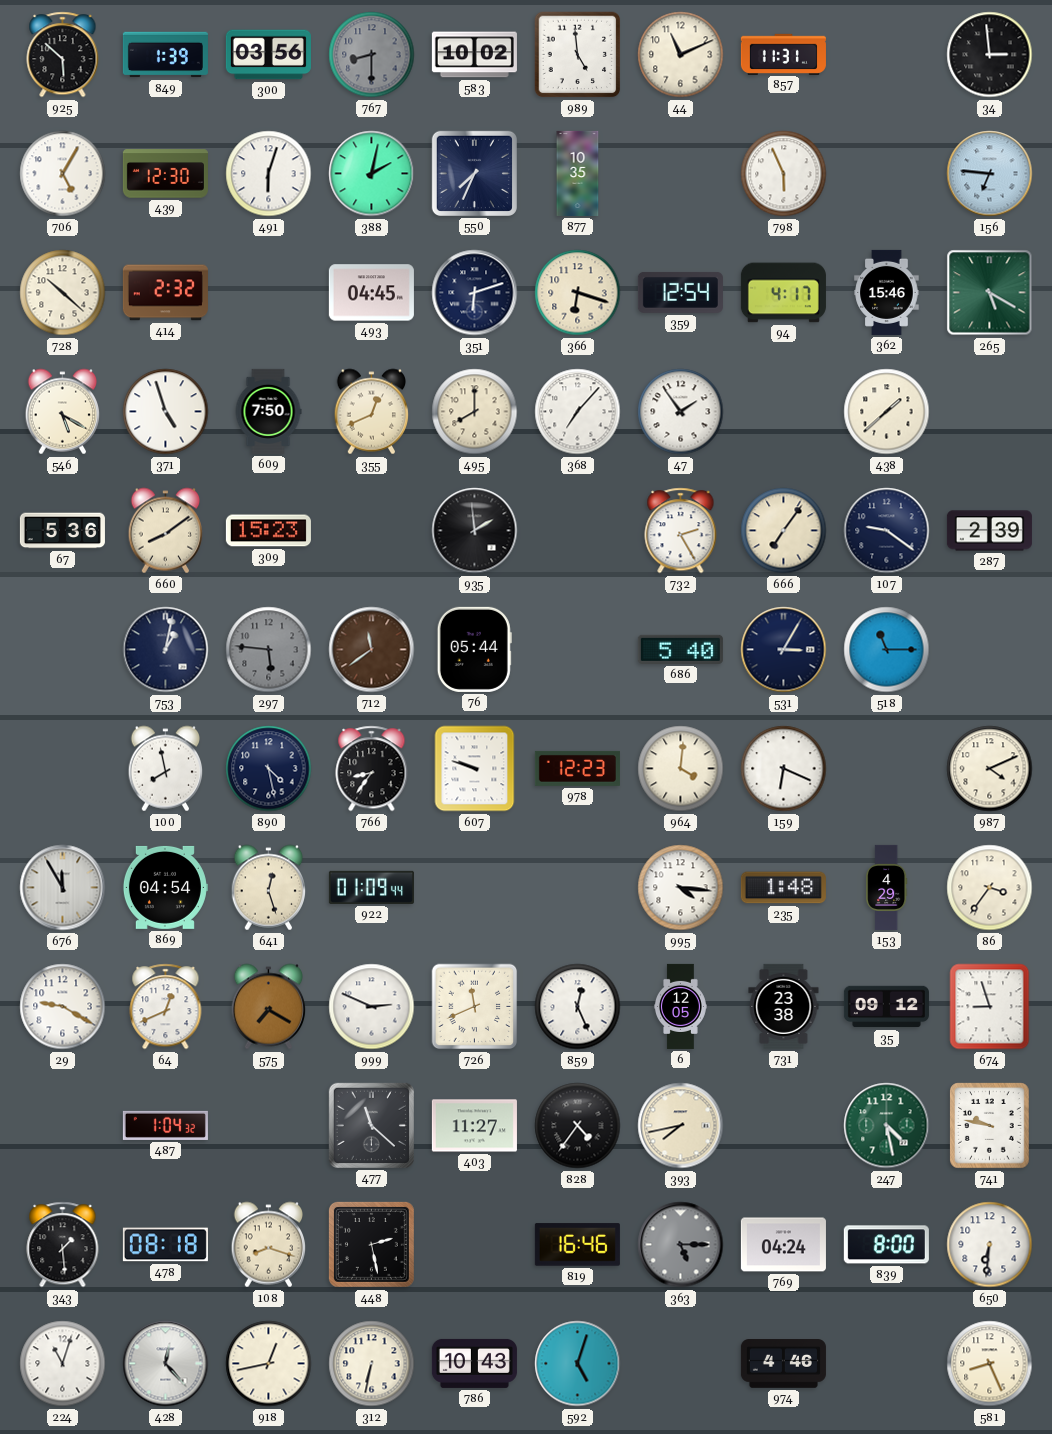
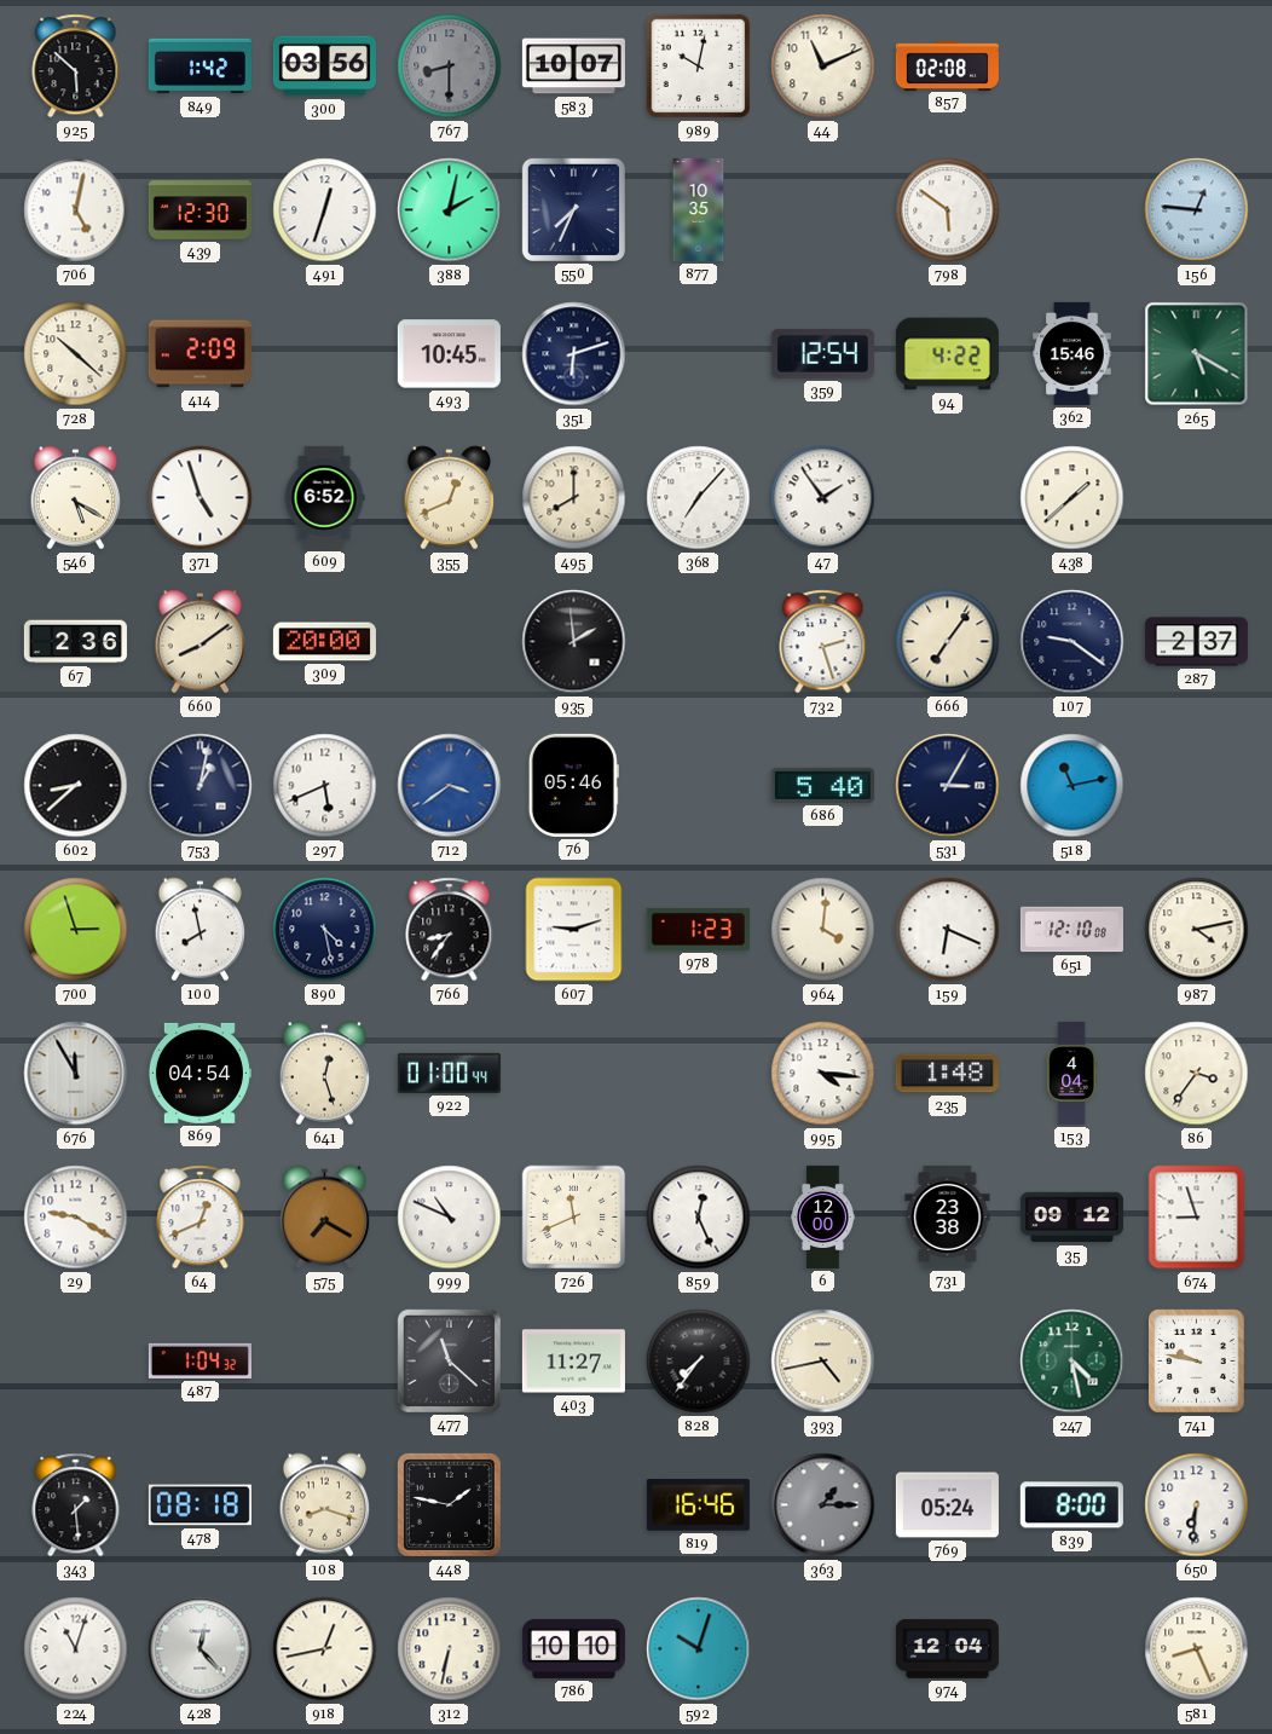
849: 1:39 -> 1:42 (200, 67)
583: 10:02 -> 10:07 (573, 67)
989: 4:59 -> 10:02 (699, 67)
857: 11:31 -> 02:08 (947, 65)
34: 2:59 -> none (990, 55)
706: 5:05 -> 5:02 (76, 210)
491: 6:03 -> 12:33 (325, 210)
798: 5:56 -> 5:51 (948, 210)
156: 6:46 -> 12:46 (1197, 210)
414: 2:32 -> 2:09 (200, 354)
493: 04:45 -> 10:45 (449, 354)
366: 6:18 -> none (578, 293)
94: 4:17 -> 4:22 (947, 354)
609: 7:50 -> 6:52 (324, 497)
67: 5:36 -> 2:36 (75, 642)
309: 15:23 -> 20:00 (324, 642)
732: 2:25 -> 2:27 (823, 642)
287: 2:39 -> 2:37 (1196, 642)
602: none -> 8:38 (76, 786)
297: 5:46 -> 5:41 (325, 786)
297 dial: grey -> white (325, 786)
712: 11:39 -> 3:39 (450, 786)
712 dial: brown -> blue (450, 786)
76: 05:44 -> 05:46 (573, 785)
518: 11:15 -> 11:13 (1072, 786)
700: none -> 2:57 (76, 930)
607: 9:48 -> 9:12 (574, 930)
978: 12:23 -> 1:23 (698, 929)
651: none -> 12:10 (1071, 930)
987: 4:11 -> 4:13 (1197, 930)
922: 01:09 -> 01:00 (449, 1073)
153: 4:29 -> 4:04 (1072, 1073)
999: 2:49 -> 10:49 (450, 1218)
6: 12:05 -> 12:00 (822, 1216)
828: 4:36 -> 7:36 (699, 1362)
393: 7:43 -> 4:43 (823, 1362)
448: 2:28 -> 1:47 (449, 1504)
363: 5:15 -> 1:15 (823, 1505)
769: 04:24 -> 05:24 (947, 1505)
786: 10:43 -> 10:10 (573, 1648)
592: 5:03 -> 10:03 (699, 1649)
974: 4:46 -> 12:04 (947, 1649)
